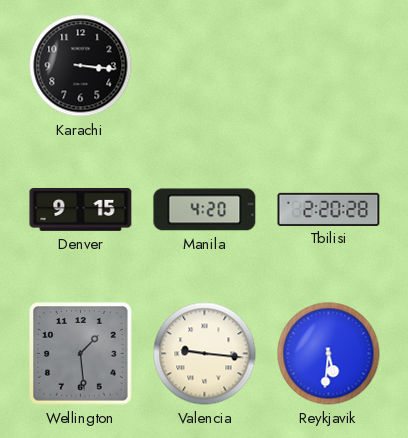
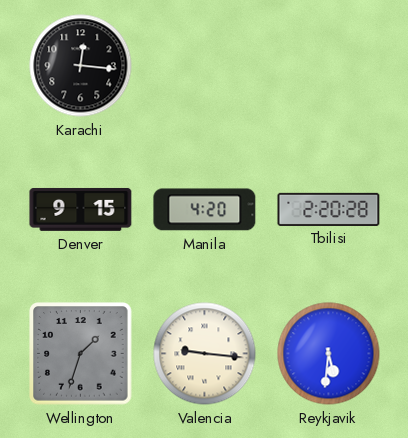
Karachi: 3:16 -> 12:16 (81, 66)
Wellington: 1:29 -> 1:33 (81, 354)
